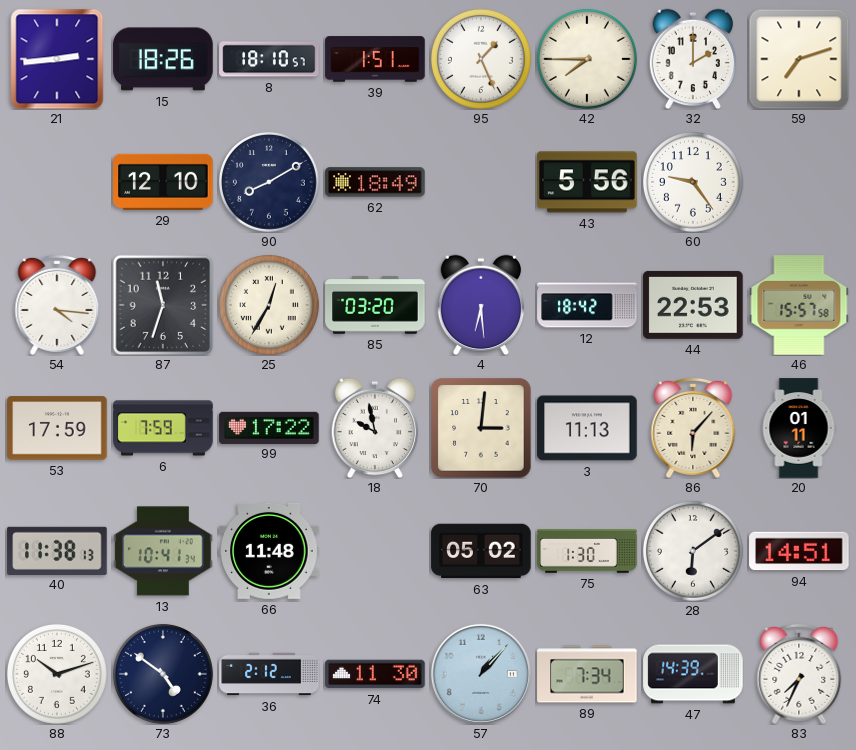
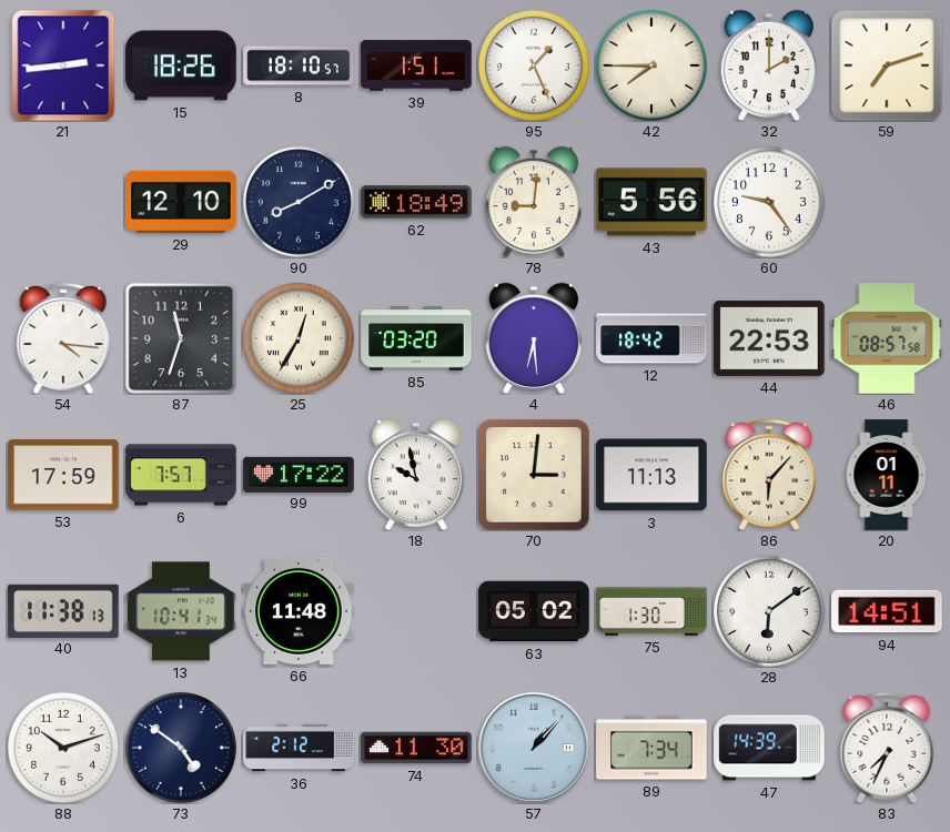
78: none -> 9:01 (534, 202)
46: 15:57 -> 08:57 (887, 338)
6: 7:59 -> 7:57 (181, 475)
